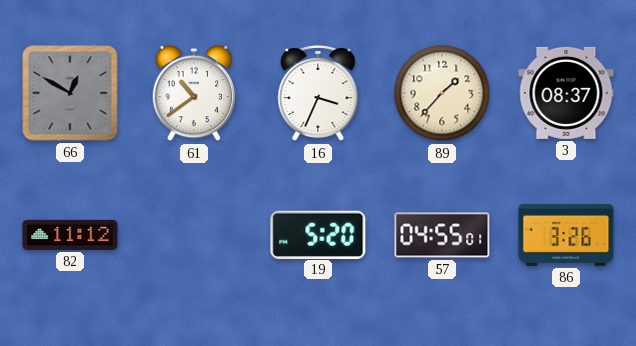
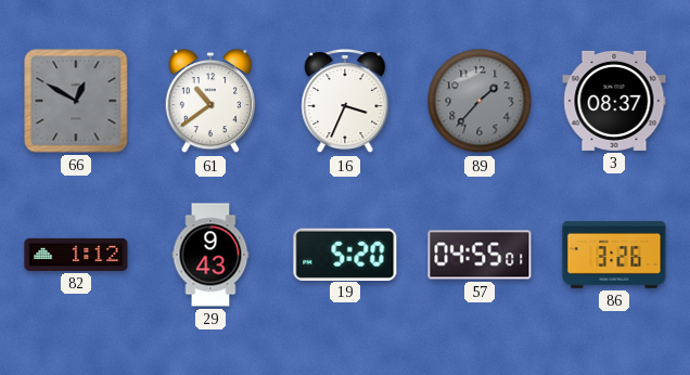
89 dial: cream -> grey (480, 101)
82: 11:12 -> 1:12 (76, 255)
29: none -> 9:43 (210, 255)
